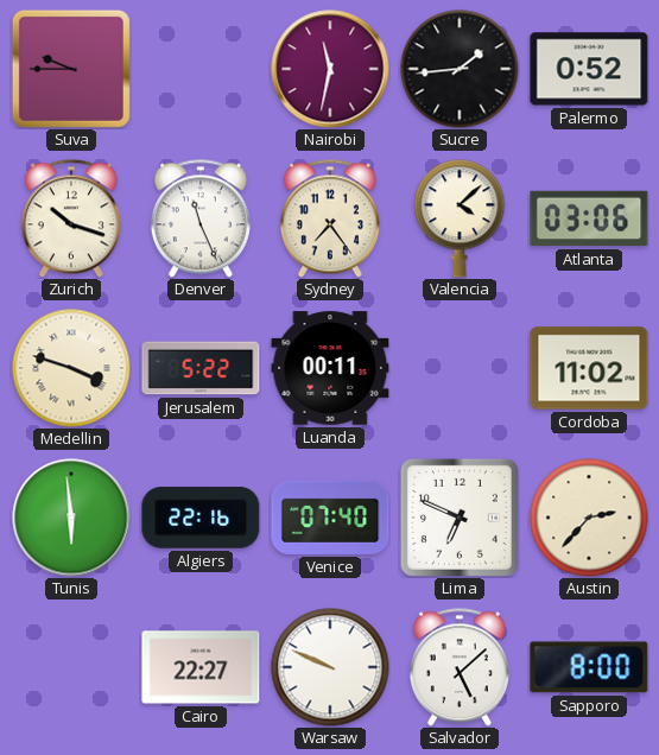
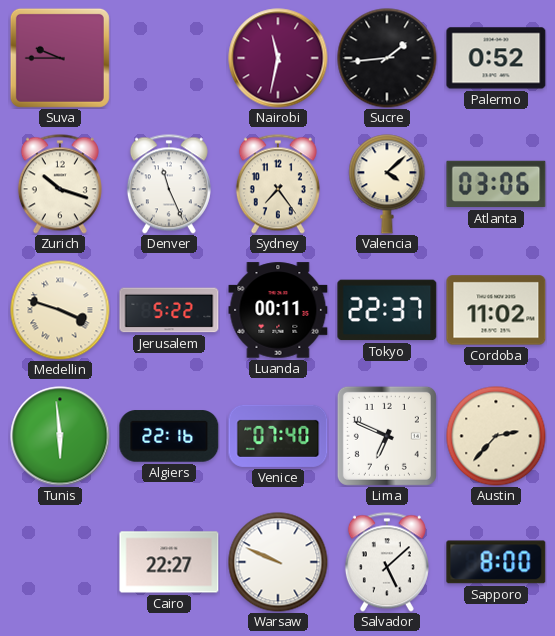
Tokyo: none -> 22:37 (387, 310)
